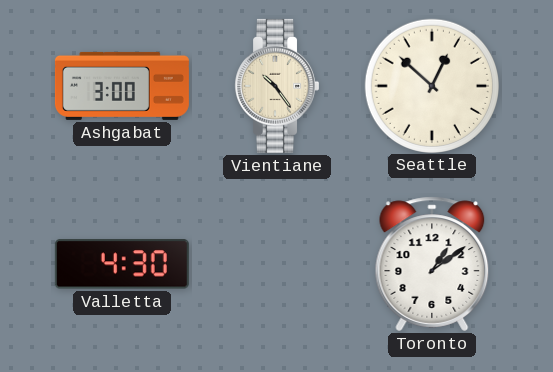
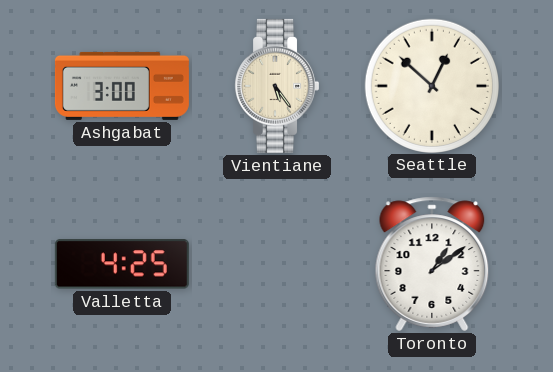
Vientiane: 10:24 -> 5:24 (276, 86)
Valletta: 4:30 -> 4:25 (122, 264)
